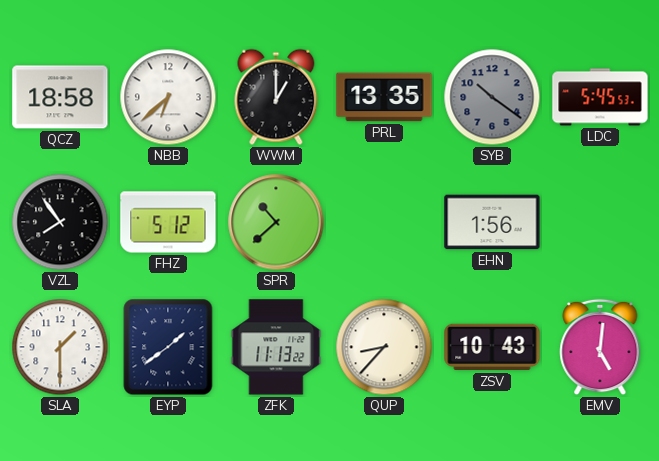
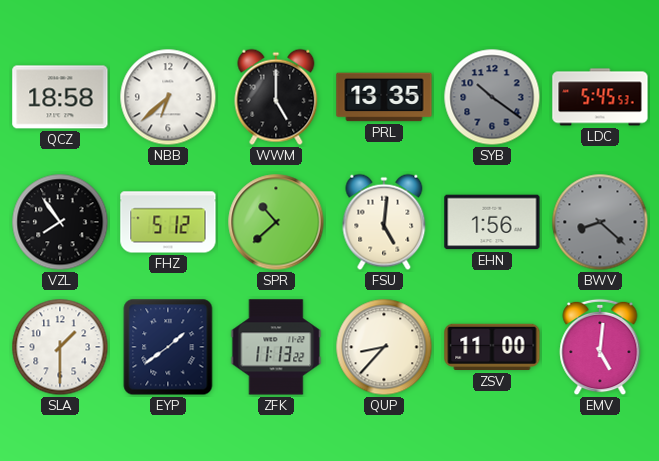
WWM: 1:00 -> 5:00 (276, 97)
FSU: none -> 5:01 (384, 222)
BWV: none -> 8:22 (600, 222)
ZSV: 10:43 -> 11:00 (492, 347)
